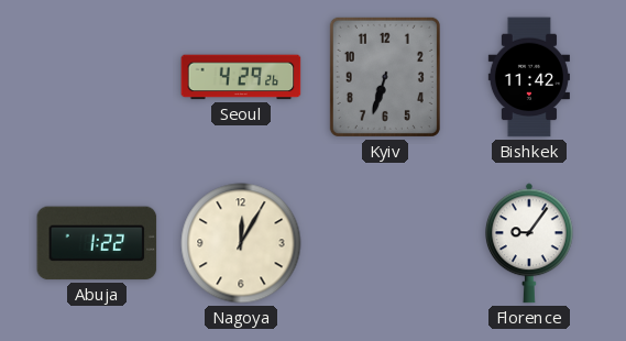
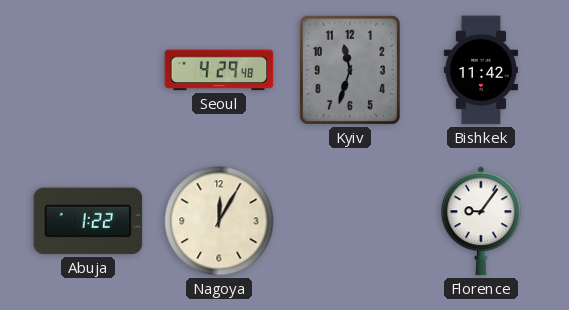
Seoul: 4:29:26 -> 4:29:48 (219, 70)
Kyiv: 6:33 -> 11:33 (350, 70)
